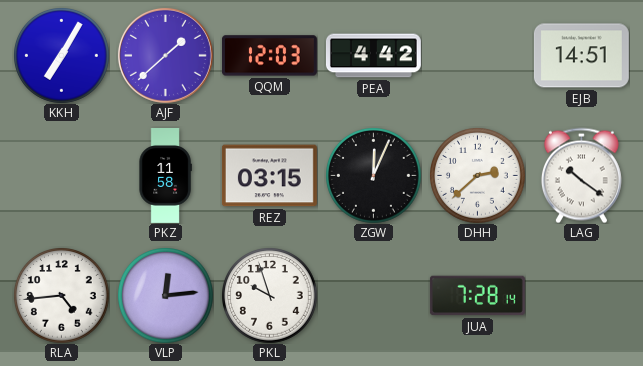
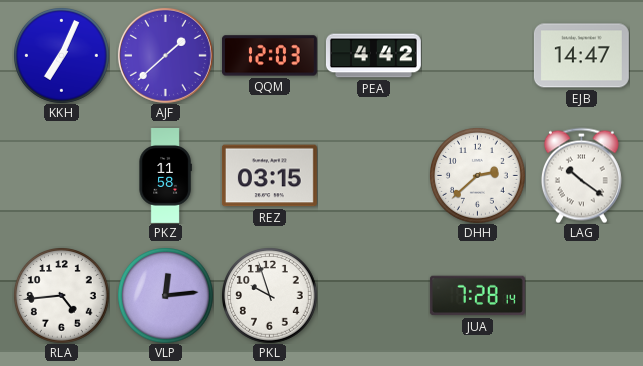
KKH: 7:05 -> 7:04 (62, 56)
EJB: 14:51 -> 14:47 (581, 56)
ZGW: 12:04 -> none (374, 176)
